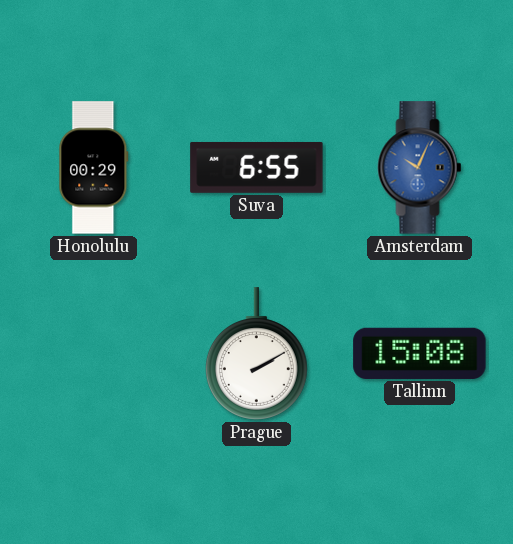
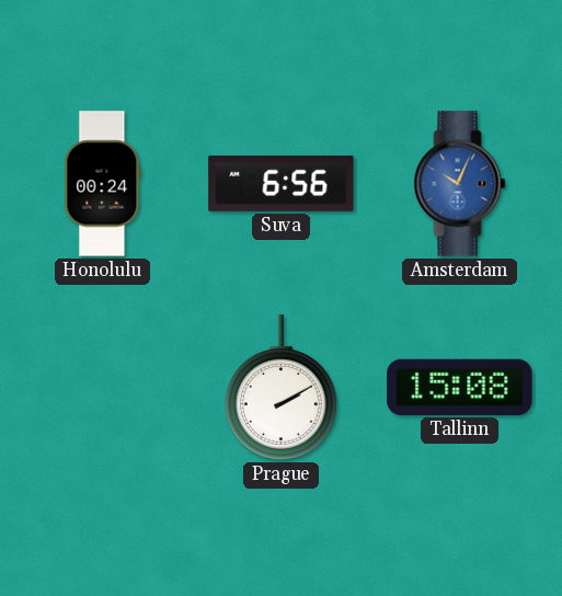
Honolulu: 00:29 -> 00:24 (103, 184)
Suva: 6:55 -> 6:56 (282, 183)
